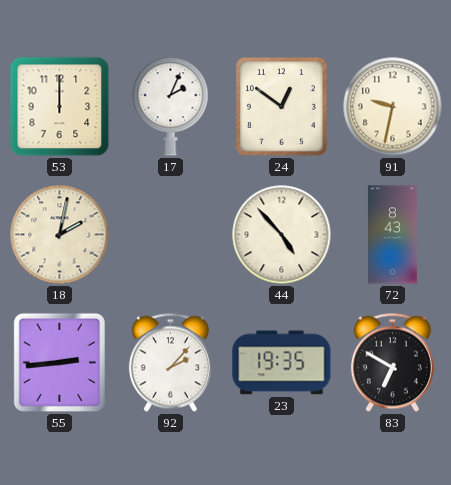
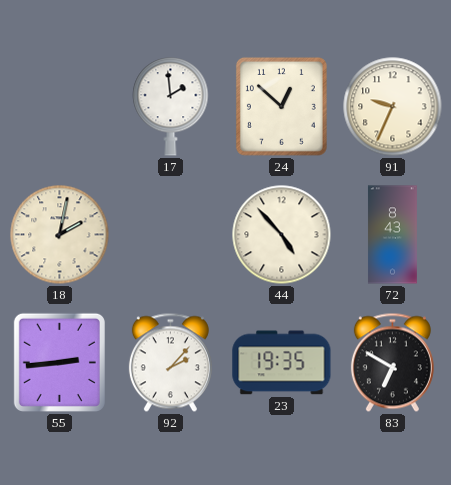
53: 12:00 -> none (60, 107)
17: 2:04 -> 1:59 (171, 107)
24: 12:51 -> 12:52 (281, 106)
91: 9:32 -> 9:34 (393, 107)
